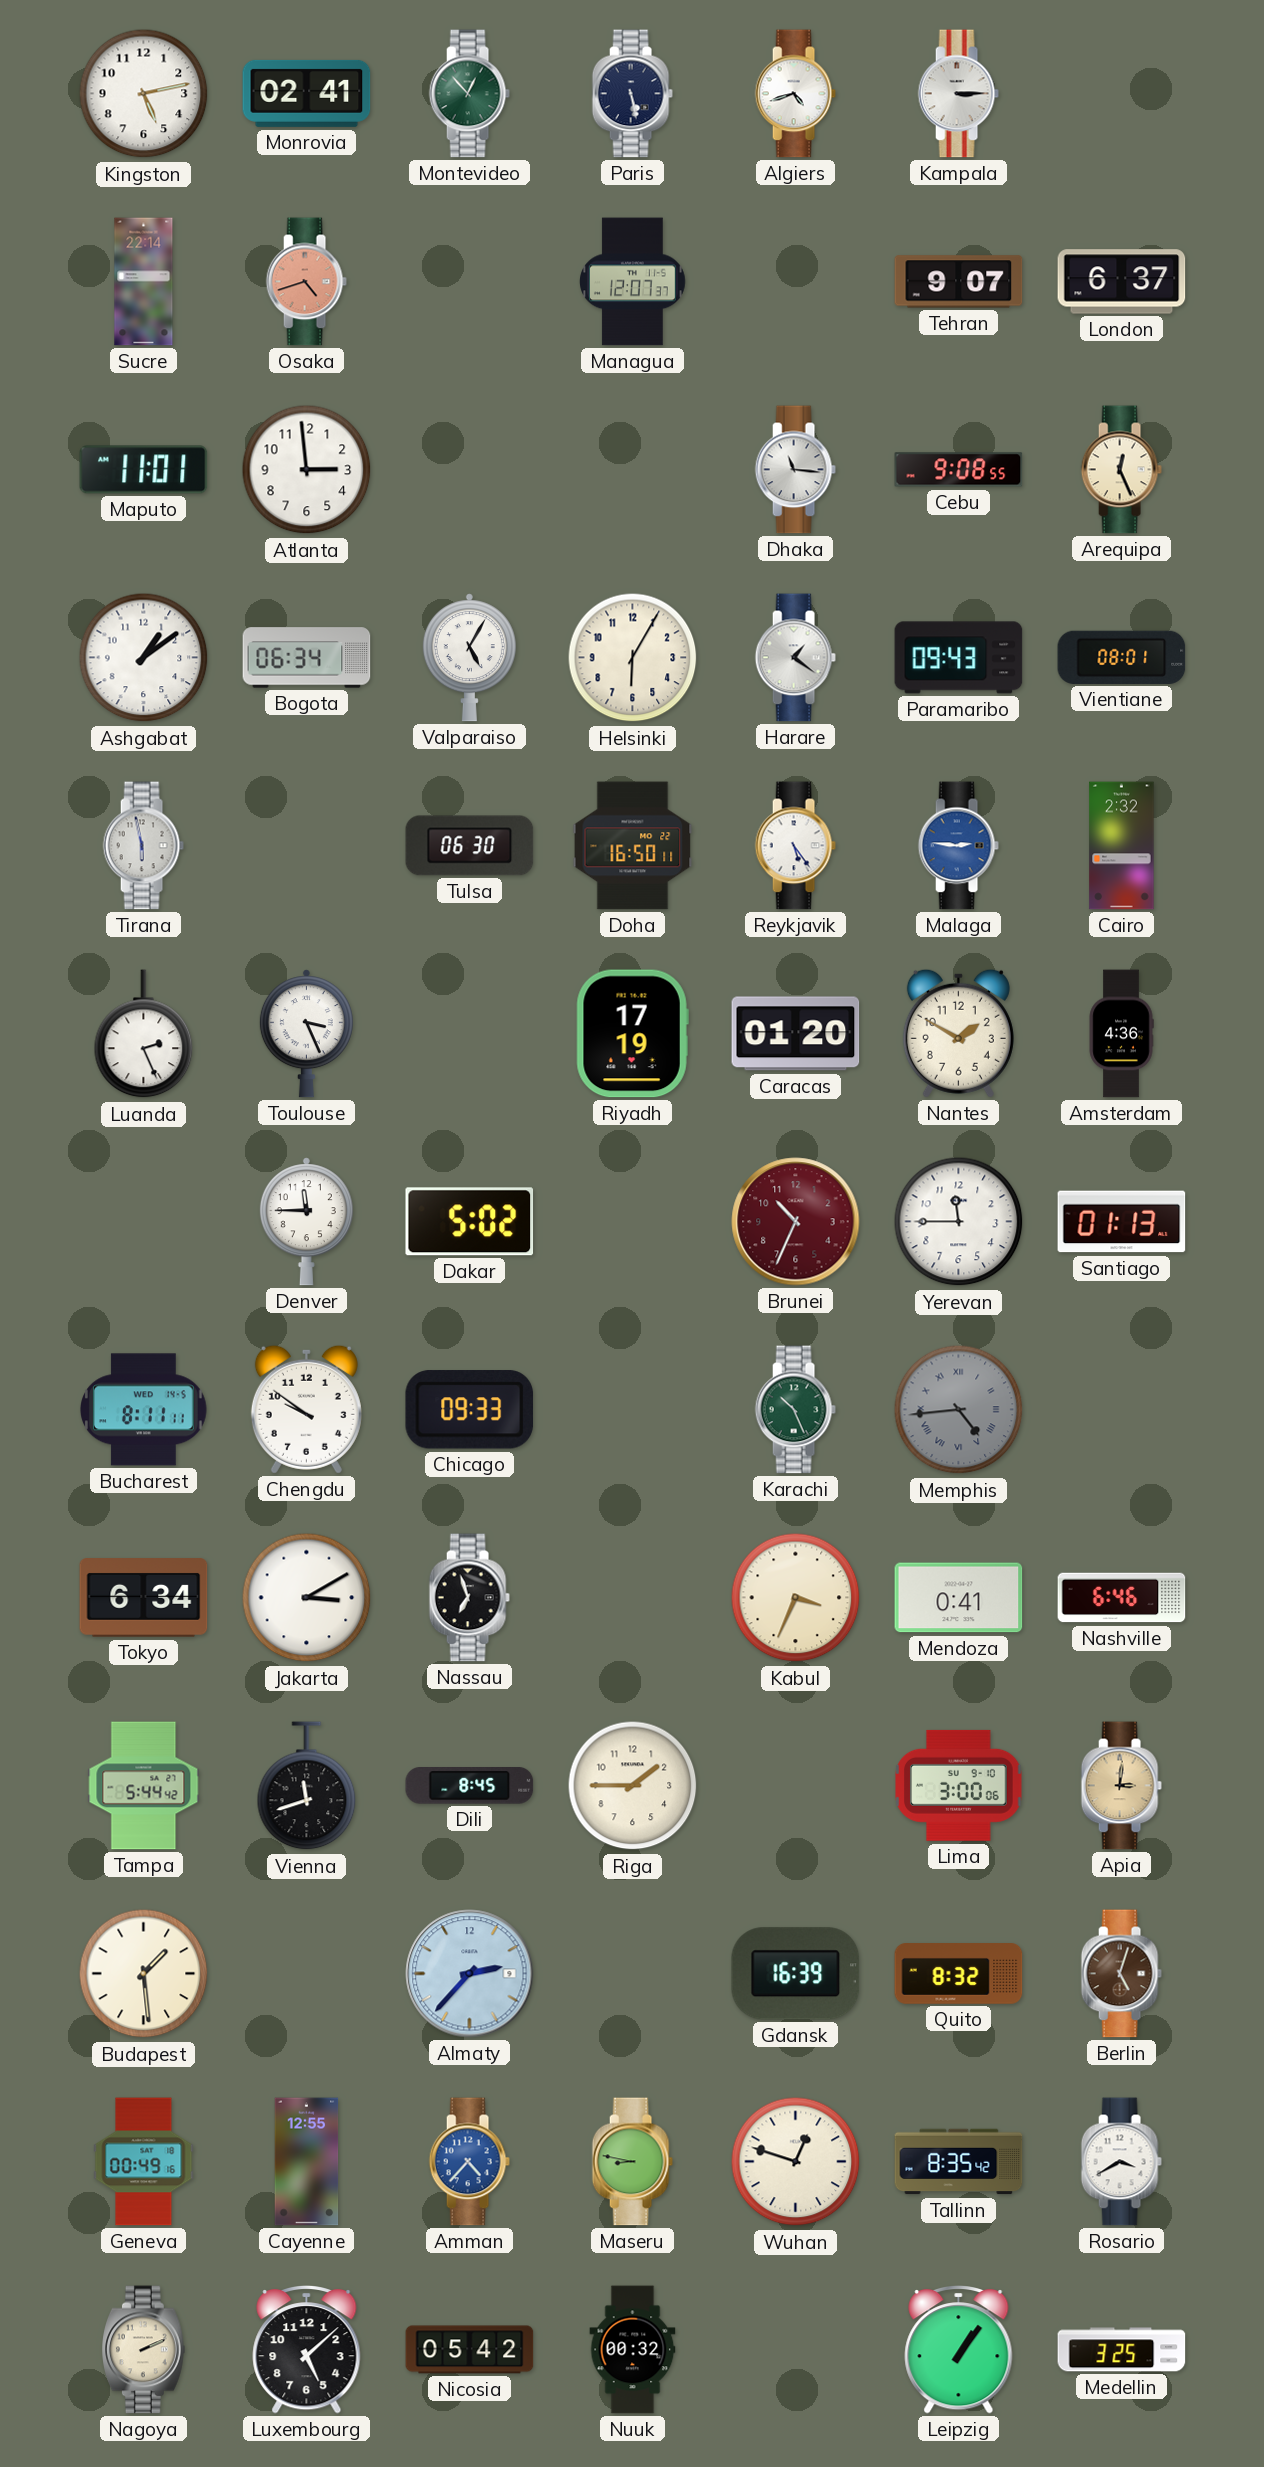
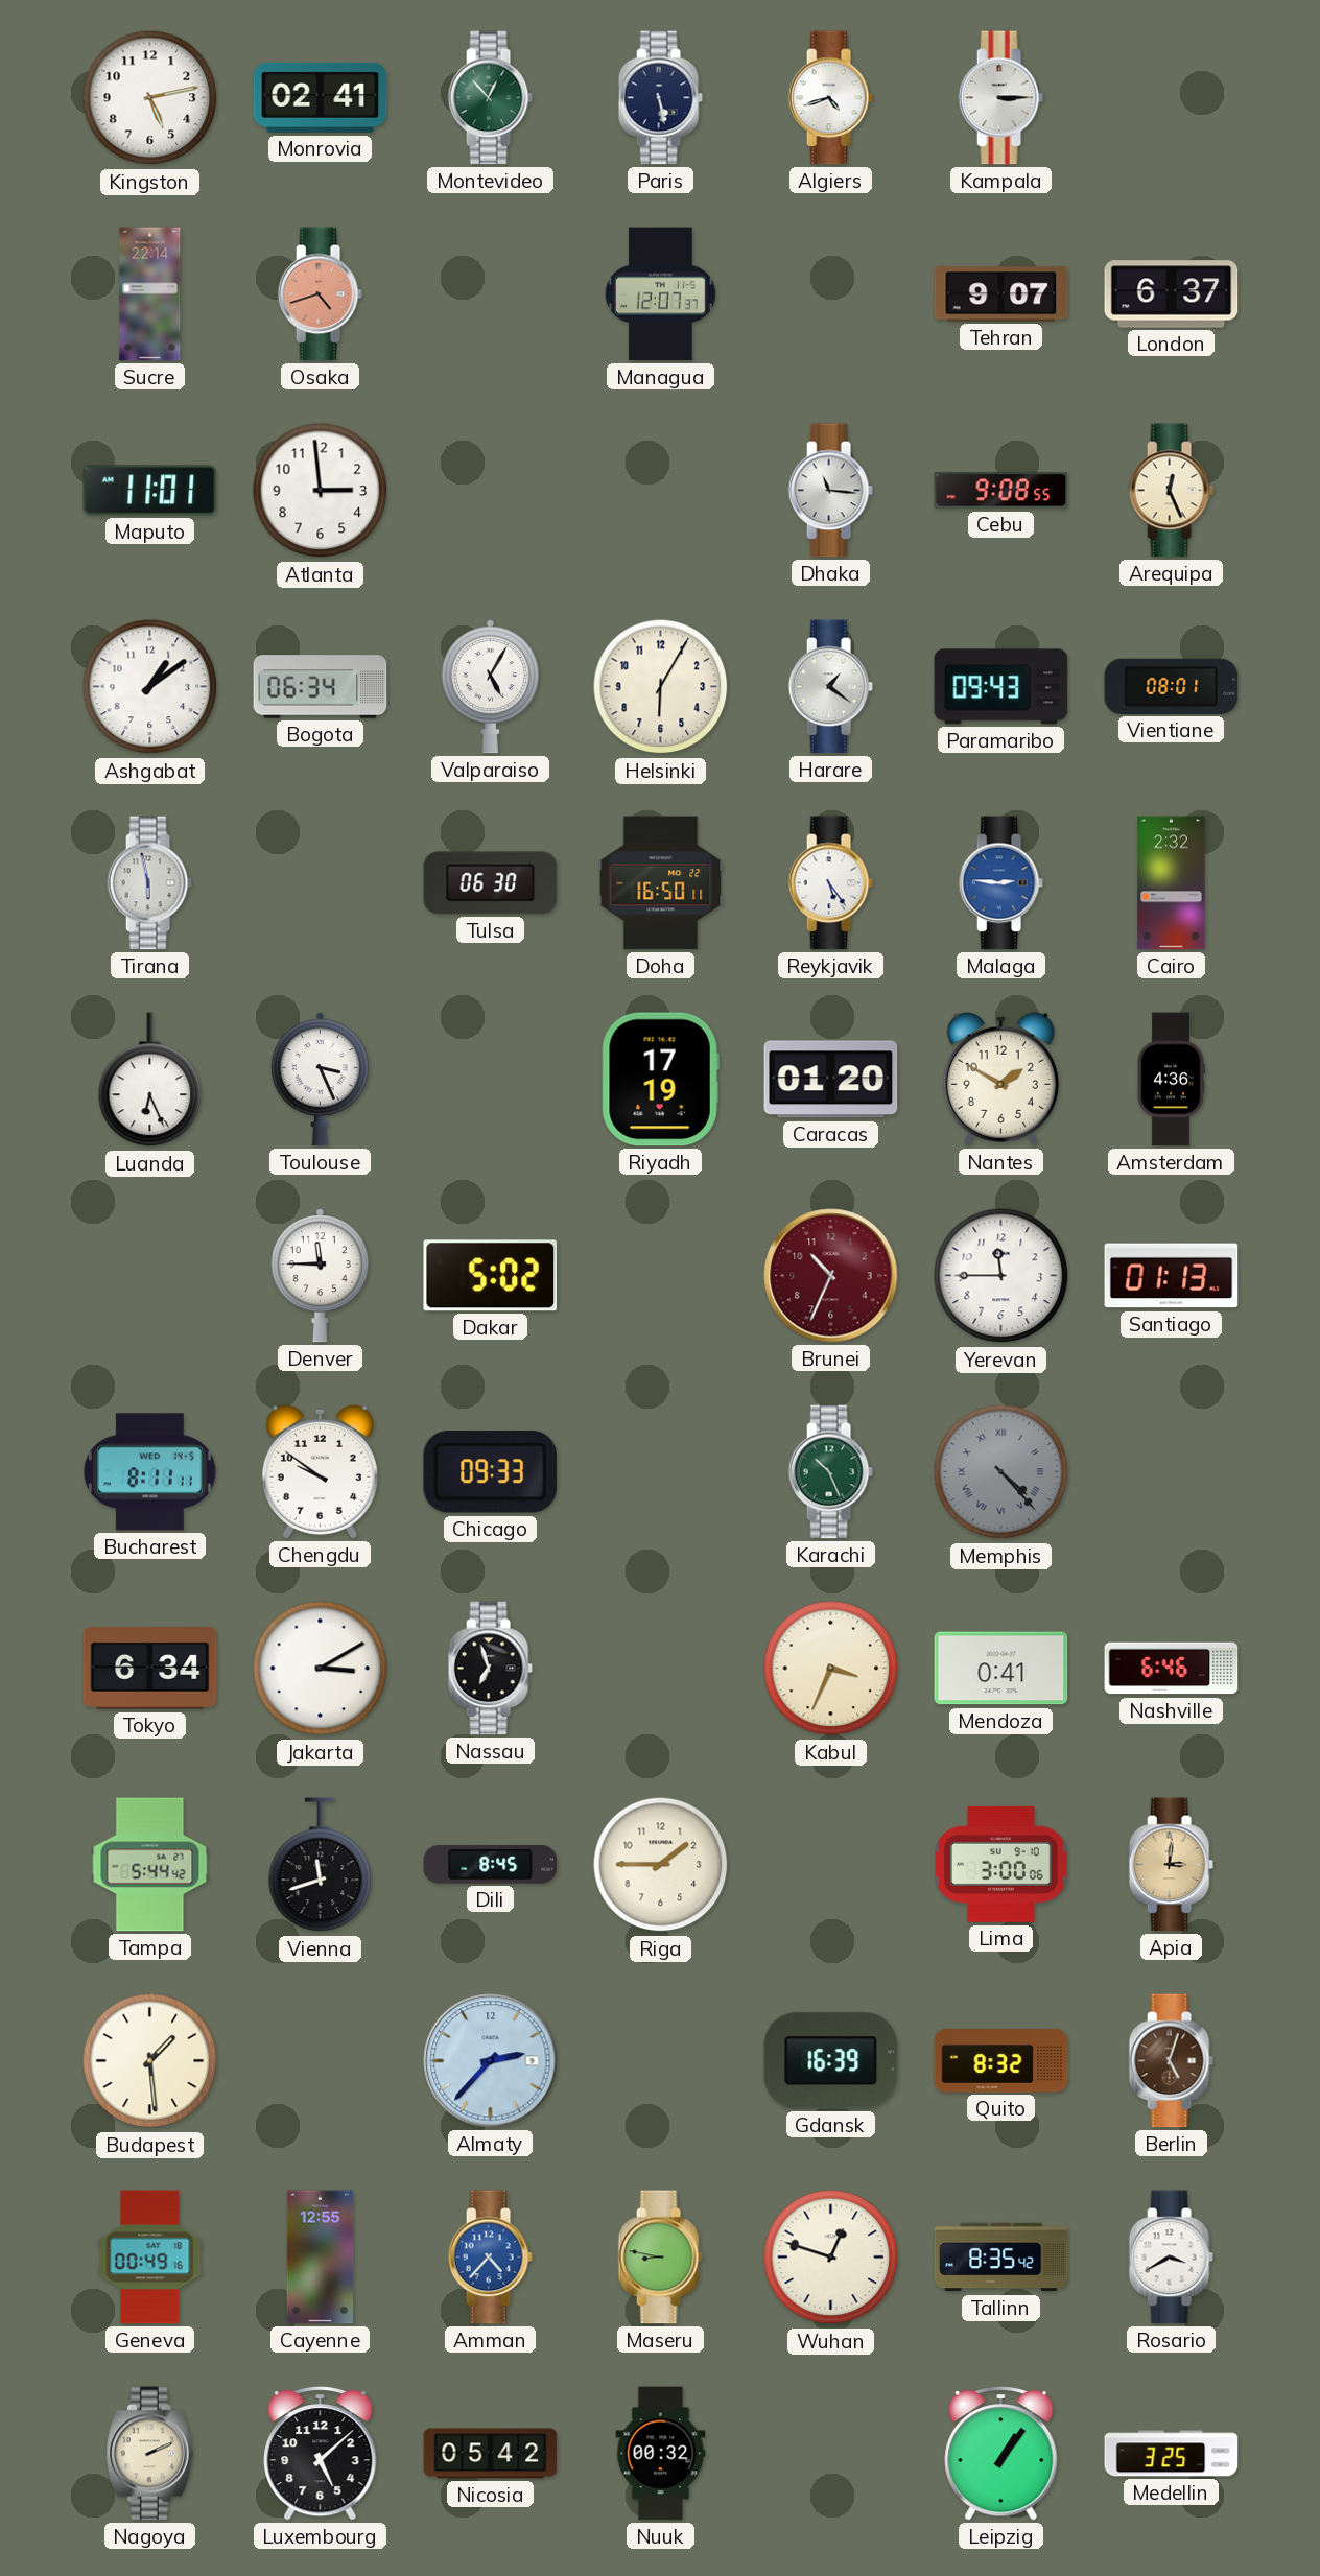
Luanda: 2:26 -> 6:26 (150, 1080)
Memphis: 4:44 -> 4:23 (1001, 1472)
